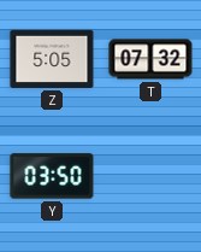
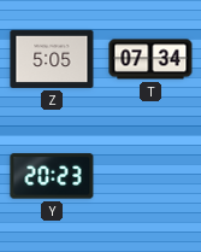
T: 07:32 -> 07:34 (150, 59)
Y: 03:50 -> 20:23 (52, 176)
